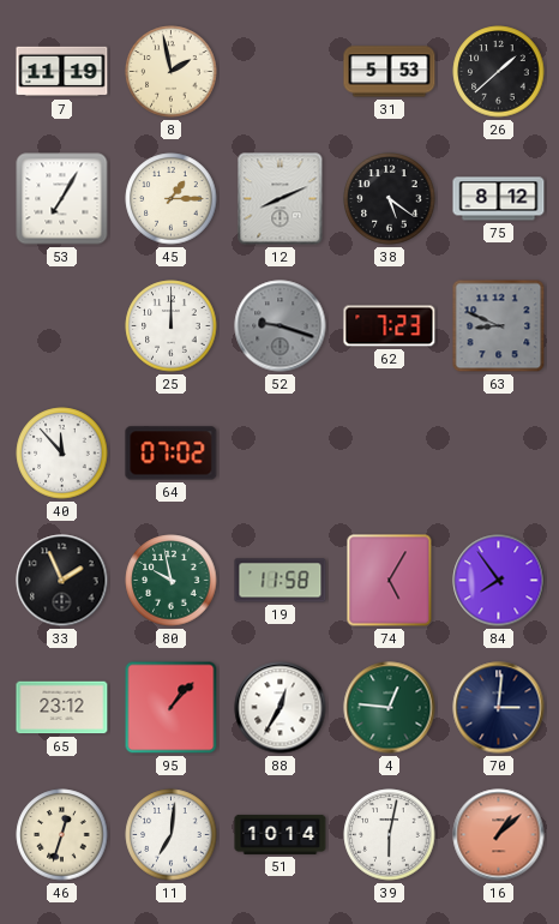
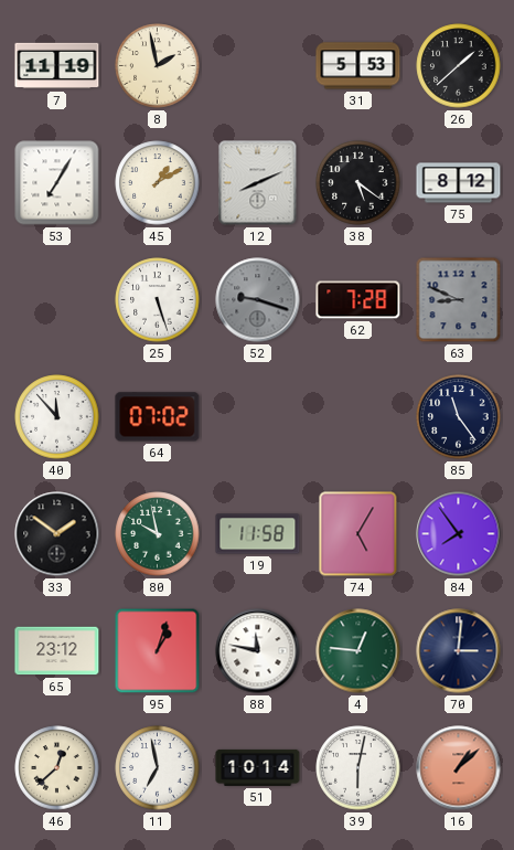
45: 1:15 -> 1:10 (158, 183)
25: 12:00 -> 5:27 (158, 300)
62: 7:23 -> 7:28 (358, 300)
85: none -> 11:24 (459, 417)
33: 1:56 -> 1:51 (57, 534)
95: 1:07 -> 1:03 (158, 651)
88: 12:35 -> 11:47 (258, 651)
46: 12:33 -> 12:38 (57, 768)
11: 7:01 -> 6:58 (158, 768)
